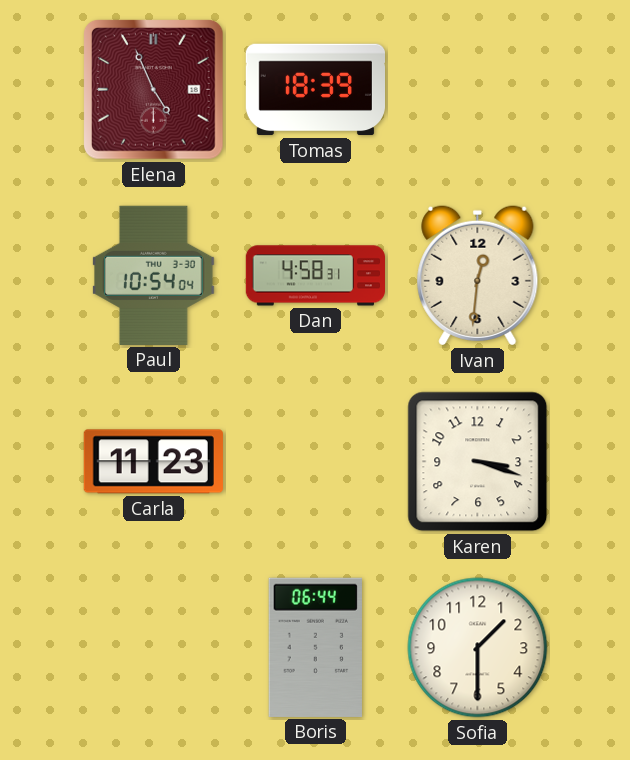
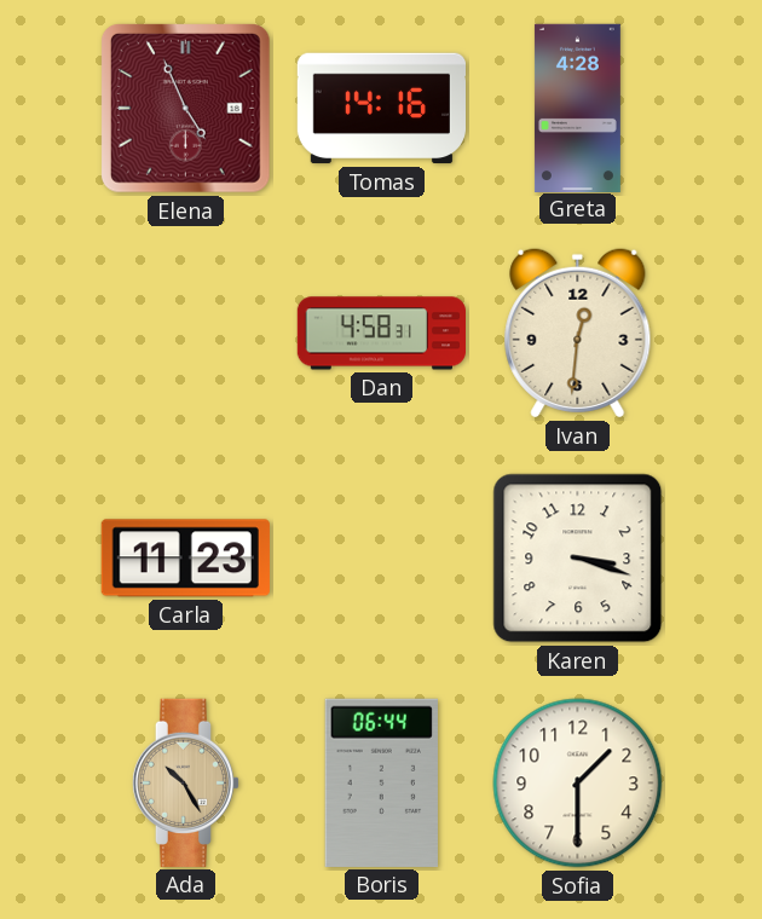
Tomas: 18:39 -> 14:16 (381, 109)
Greta: none -> 4:28 (577, 108)
Paul: 10:54 -> none (154, 275)
Ada: none -> 10:25 (186, 782)
